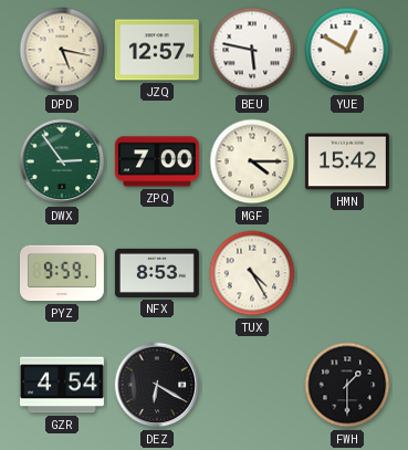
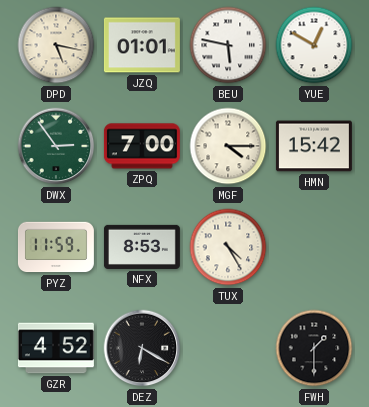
JZQ: 12:57 -> 01:01 (142, 45)
PYZ: 9:59 -> 11:59 (56, 247)
GZR: 4:54 -> 4:52 (56, 348)
